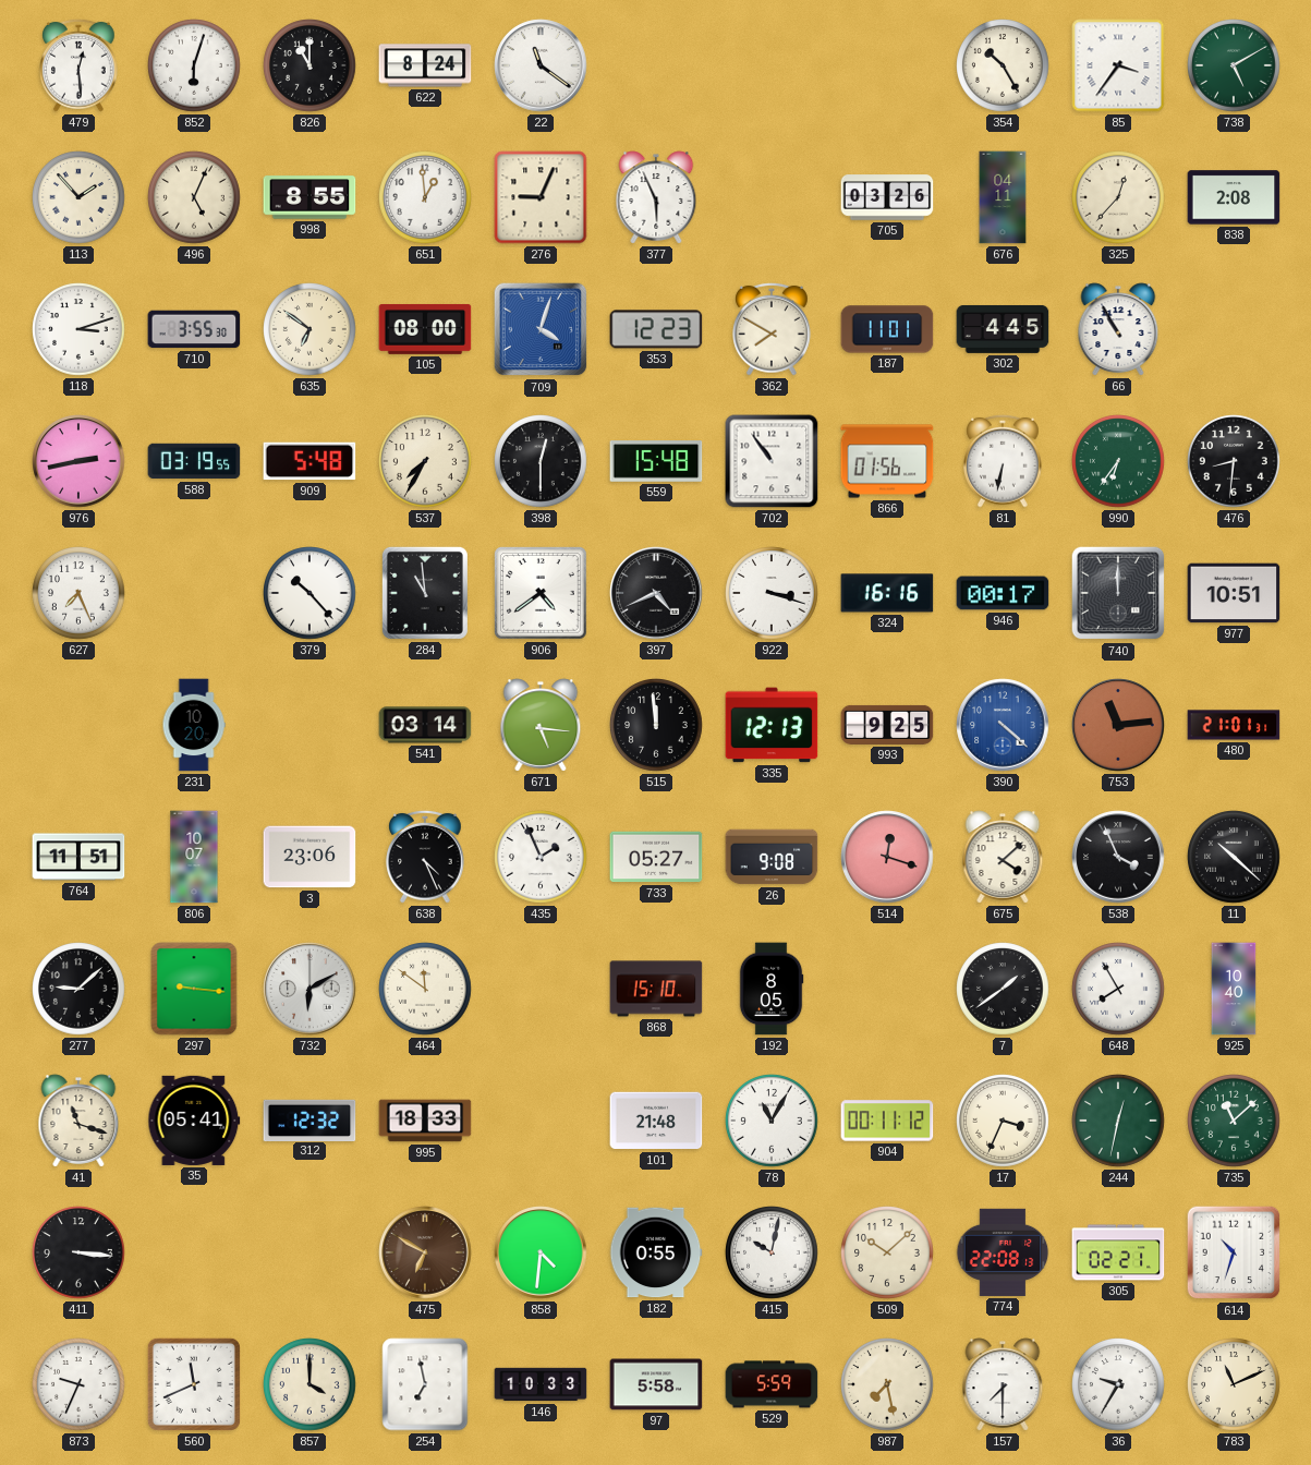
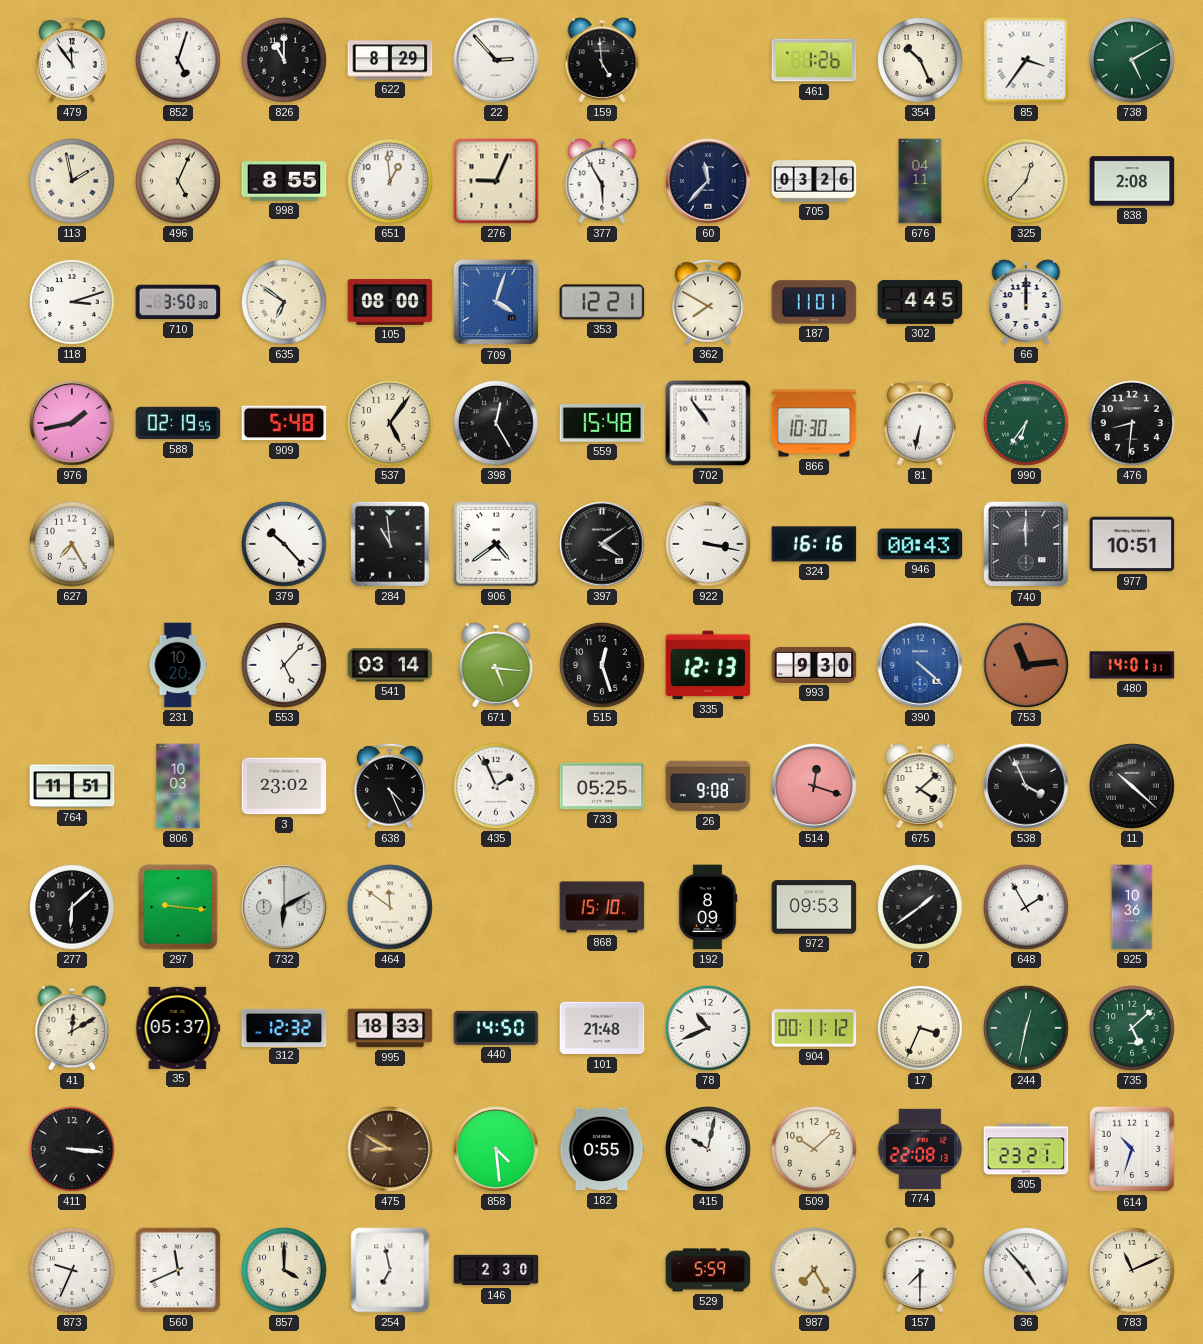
479: 12:29 -> 11:54 (72, 60)
852: 6:03 -> 5:03 (178, 60)
622: 8:24 -> 8:29 (390, 60)
22: 11:21 -> 2:53 (496, 60)
159: none -> 4:59 (602, 60)
461: none -> 1:26 (814, 60)
354: 10:25 -> 10:26 (920, 60)
113: 1:53 -> 1:58 (72, 181)
377: 5:56 -> 5:55 (602, 181)
60: none -> 11:37 (708, 181)
710: 3:55 -> 3:50 (178, 302)
353: 12:23 -> 12:21 (602, 302)
66: 10:55 -> 12:00 (1026, 302)
976: 2:43 -> 1:43 (72, 423)
588: 03:19 -> 02:19 (178, 423)
537: 7:35 -> 5:06 (390, 423)
398: 12:30 -> 12:25 (496, 423)
866: 01:56 -> 10:30 (814, 423)
627: 7:26 -> 7:25 (72, 544)
397: 4:41 -> 4:09 (602, 544)
922: 3:18 -> 3:17 (708, 544)
946: 00:17 -> 00:43 (920, 544)
553: none -> 5:07 (284, 665)
515: 11:59 -> 12:27 (602, 665)
993: 9:25 -> 9:30 (814, 665)
480: 21:01 -> 14:01 (1132, 665)
806: 10:07 -> 10:03 (178, 786)
3: 23:06 -> 23:02 (284, 786)
733: 05:27 -> 05:25 (602, 786)
277: 9:08 -> 6:08 (72, 907)
192: 8:05 -> 8:09 (708, 907)
972: none -> 09:53 (814, 907)
648: 7:55 -> 1:55 (1026, 907)
925: 10:40 -> 10:36 (1132, 907)
41: 11:18 -> 12:10 (72, 1028)
35: 05:41 -> 05:37 (178, 1028)
440: none -> 14:50 (496, 1028)
78: 11:05 -> 10:41 (708, 1028)
735: 11:08 -> 5:08 (1132, 1028)
475: 6:50 -> 8:50 (390, 1149)
858: 4:31 -> 4:29 (496, 1149)
305: 02:21 -> 23:21 (1026, 1149)
146: 10:33 -> 2:30 (496, 1270)
97: 5:58 -> none (656, 1384)
987: 7:28 -> 7:25 (814, 1270)
36: 9:35 -> 4:53 (1026, 1270)
